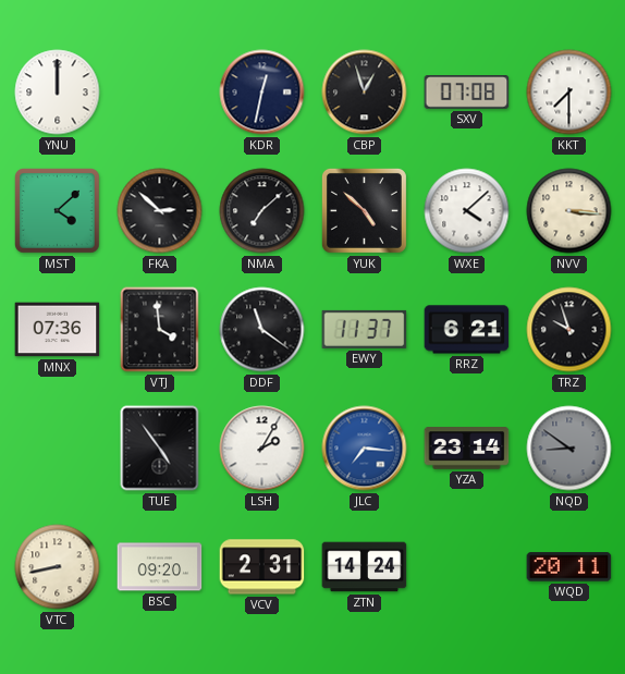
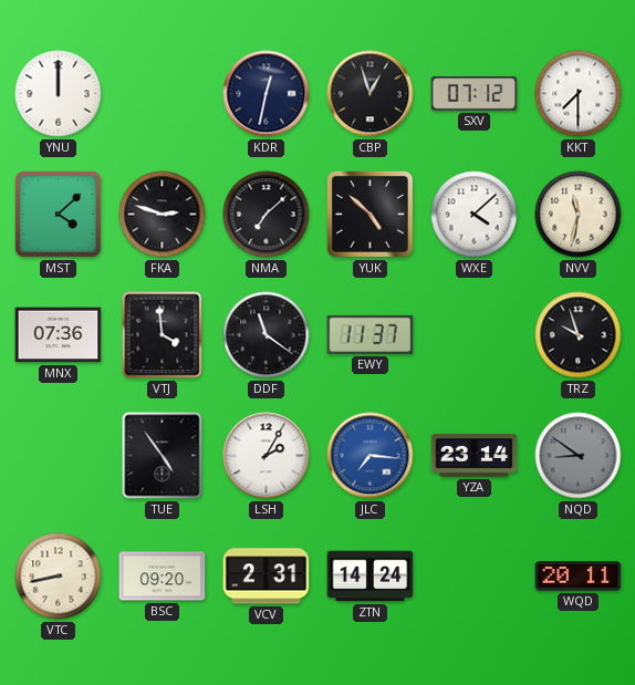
SXV: 07:08 -> 07:12 (475, 94)
FKA: 2:52 -> 2:48 (163, 215)
NVV: 3:16 -> 11:32 (579, 215)
RRZ: 6:21 -> none (467, 330)
